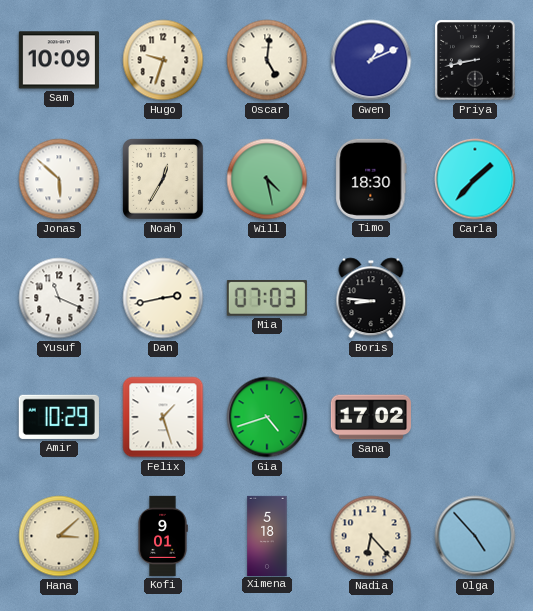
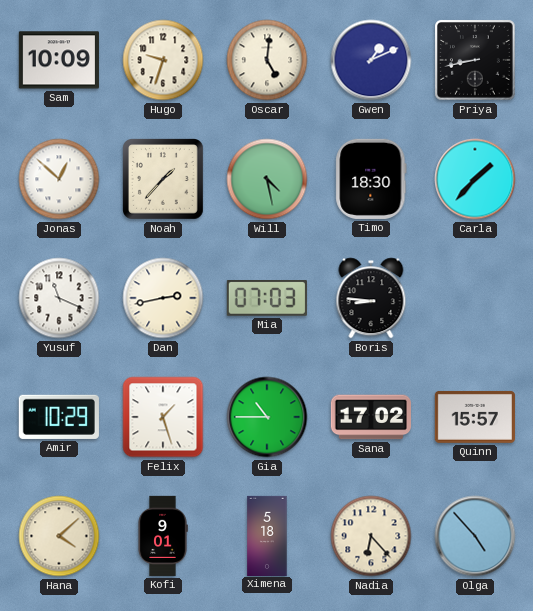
Jonas: 5:52 -> 12:52 (59, 179)
Noah: 12:35 -> 1:37 (164, 180)
Gia: 4:42 -> 10:45 (267, 417)
Quinn: none -> 15:57 (475, 417)
Hana: 3:08 -> 4:08 (59, 536)
